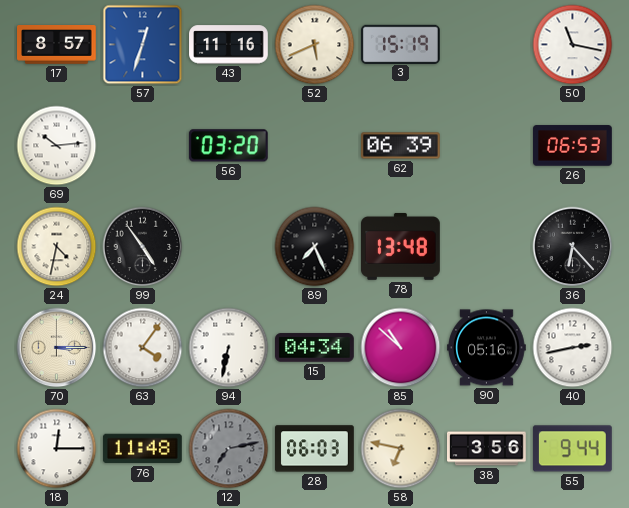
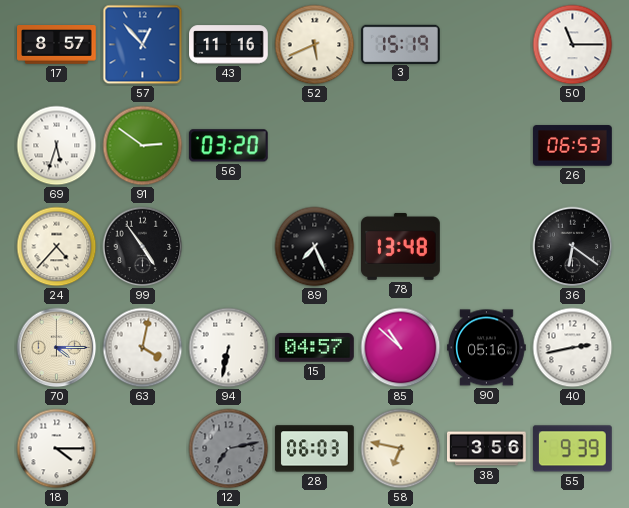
57: 12:33 -> 12:53 (143, 45)
50: 11:17 -> 11:15 (573, 45)
69: 10:14 -> 5:33 (57, 146)
91: none -> 2:51 (143, 146)
62: 06:39 -> none (401, 146)
24: 4:32 -> 4:37 (57, 247)
36: 6:23 -> 6:21 (573, 247)
70: 3:15 -> 4:15 (57, 348)
63: 4:06 -> 4:02 (143, 348)
15: 04:34 -> 04:57 (315, 348)
18: 12:15 -> 4:15 (57, 449)
76: 11:48 -> none (143, 449)
55: 9:44 -> 9:39 (572, 449)
